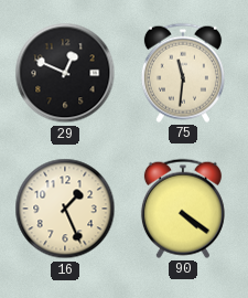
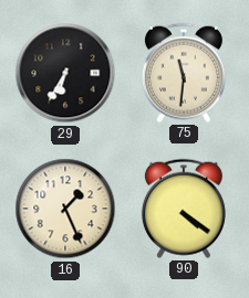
29: 12:49 -> 6:35 (65, 73)
